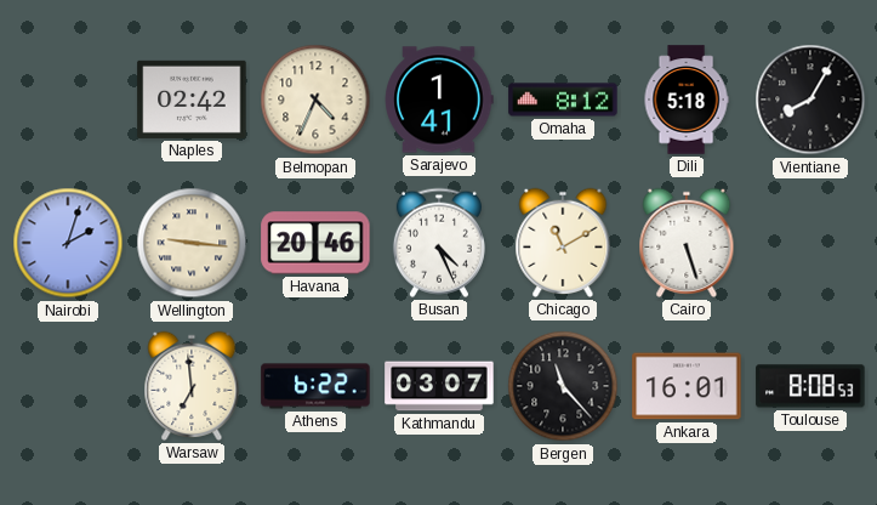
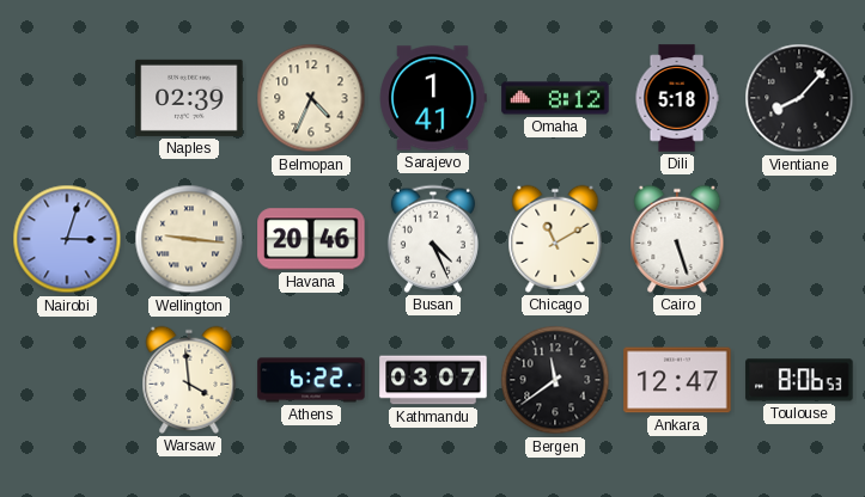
Naples: 02:42 -> 02:39 (189, 98)
Vientiane: 8:05 -> 8:07 (799, 98)
Nairobi: 2:03 -> 3:03 (67, 239)
Warsaw: 6:59 -> 3:59 (189, 380)
Bergen: 11:23 -> 11:39 (555, 380)
Ankara: 16:01 -> 12:47 (677, 380)
Toulouse: 8:08 -> 8:06 (799, 380)
